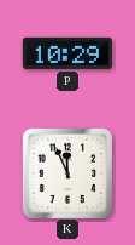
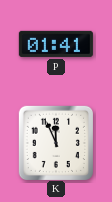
P: 10:29 -> 01:41 (56, 44)
